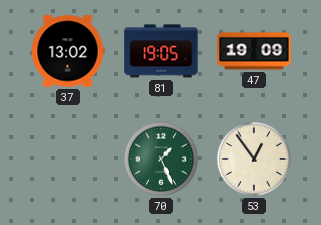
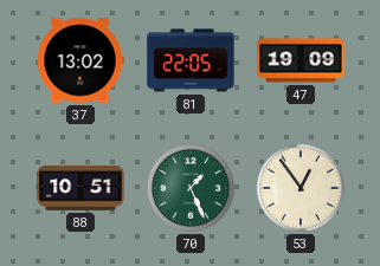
81: 19:05 -> 22:05 (191, 60)
88: none -> 10:51 (80, 188)
